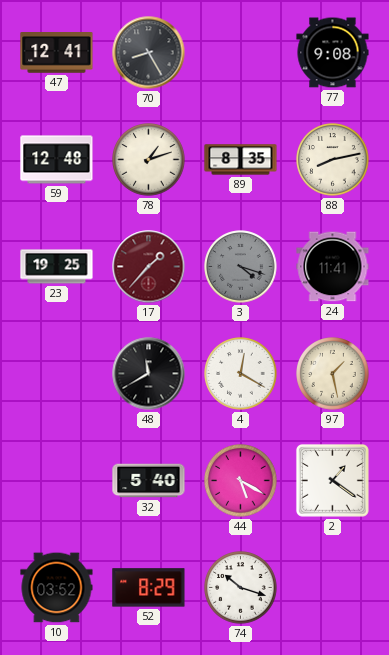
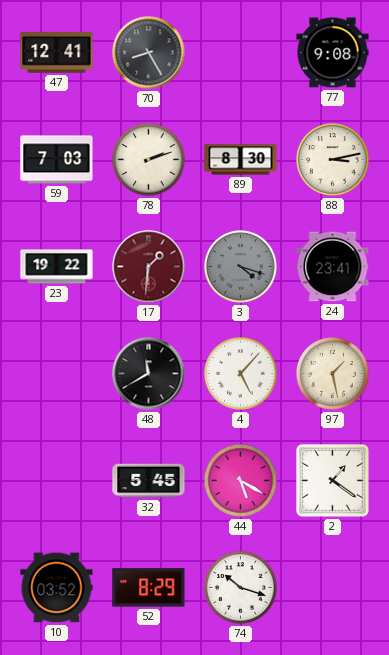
59: 12:48 -> 7:03 (57, 160)
78: 1:12 -> 2:12 (149, 160)
89: 8:35 -> 8:30 (241, 160)
88: 8:13 -> 3:13 (333, 160)
23: 19:25 -> 19:22 (57, 267)
17: 1:37 -> 1:31 (149, 267)
24: 11:41 -> 23:41 (333, 267)
4: 12:20 -> 5:07 (241, 374)
32: 5:40 -> 5:45 (149, 481)
